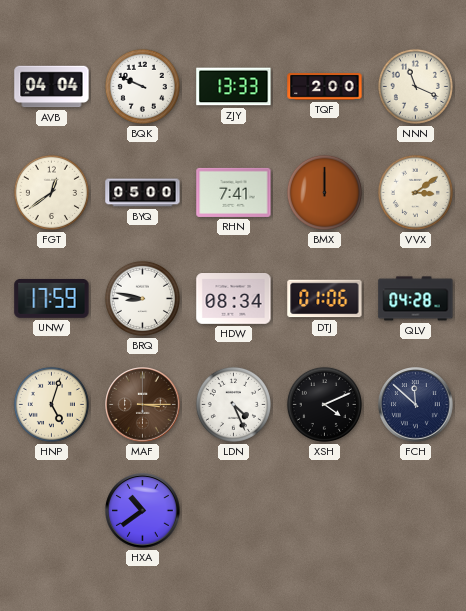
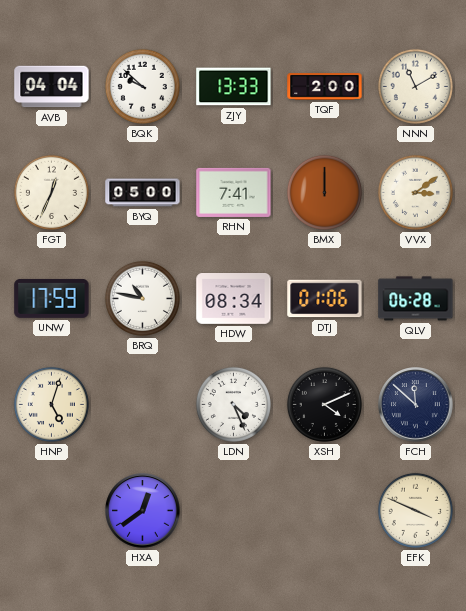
BQK: 9:49 -> 9:52 (142, 86)
NNN: 11:19 -> 11:10 (415, 86)
FGT: 12:39 -> 12:34 (51, 192)
BRQ: 8:47 -> 10:47 (142, 298)
QLV: 04:28 -> 06:28 (416, 299)
MAF: 3:15 -> none (143, 405)
HXA: 10:39 -> 12:39 (143, 511)
EFK: none -> 3:49 (415, 510)
